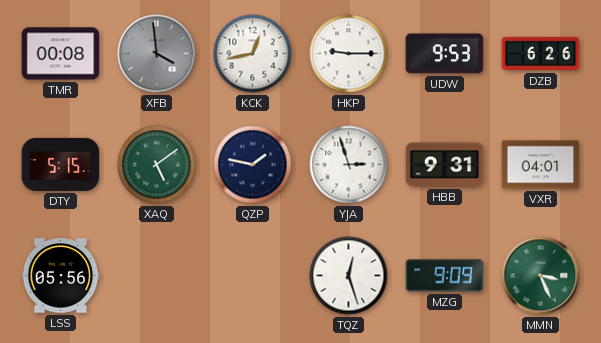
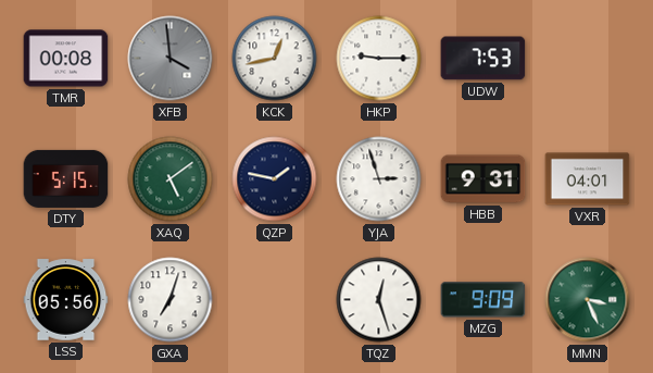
UDW: 9:53 -> 7:53 (484, 59)
DZB: 6:26 -> none (541, 54)
GXA: none -> 7:03 (171, 300)
